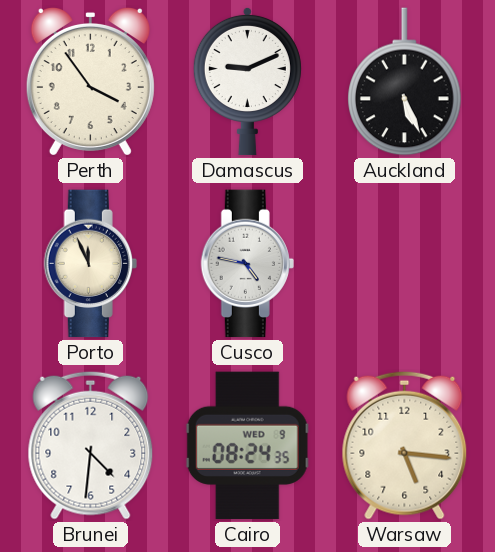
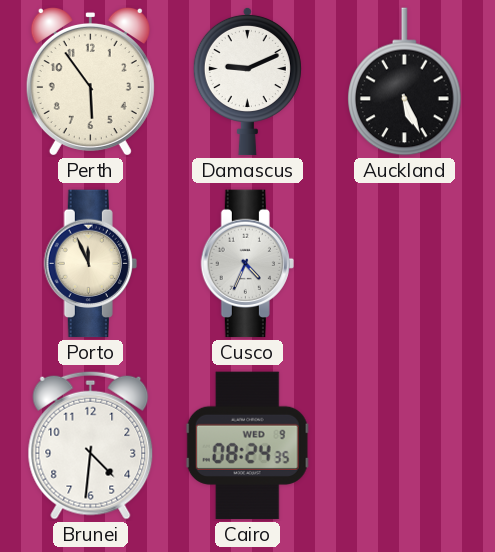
Perth: 3:54 -> 5:54 (90, 81)
Cusco: 4:47 -> 4:34 (247, 264)
Warsaw: 5:16 -> none (405, 445)
